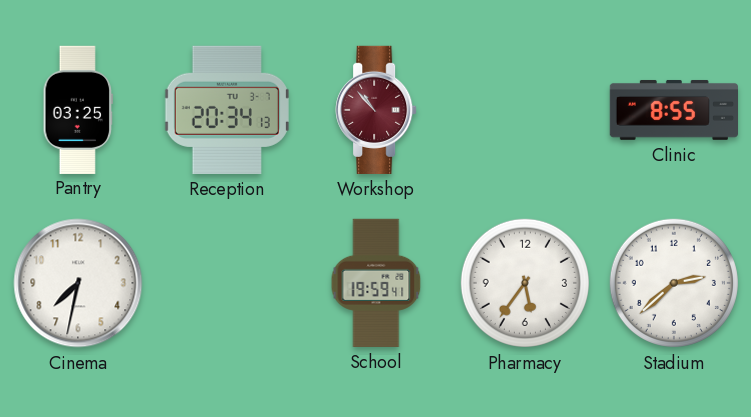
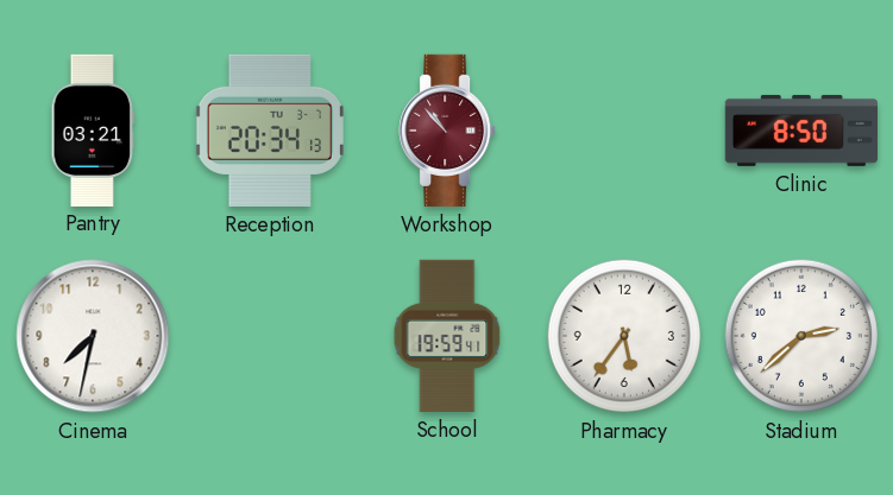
Pantry: 03:25 -> 03:21 (93, 129)
Clinic: 8:55 -> 8:50 (800, 131)
